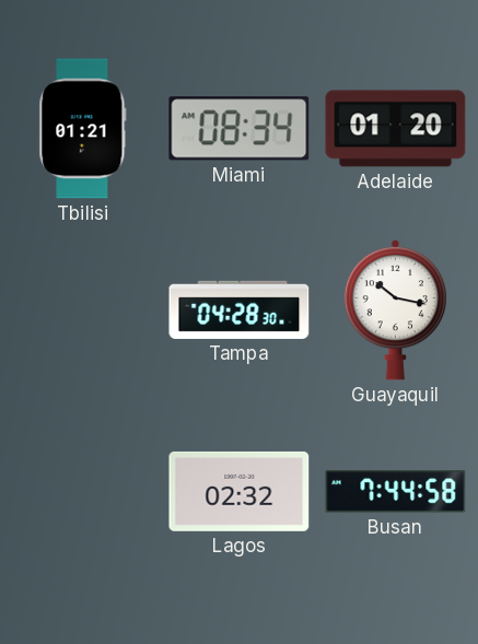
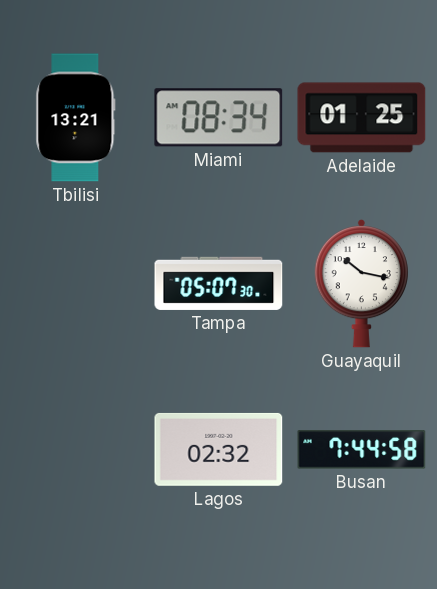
Tbilisi: 01:21 -> 13:21 (76, 118)
Adelaide: 01:20 -> 01:25 (362, 118)
Tampa: 04:28 -> 05:07 (219, 283)
